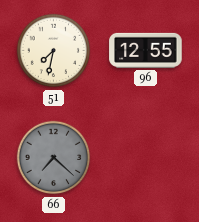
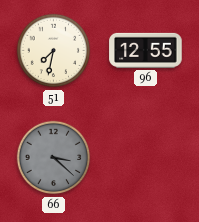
66: 7:22 -> 3:22 (54, 158)
